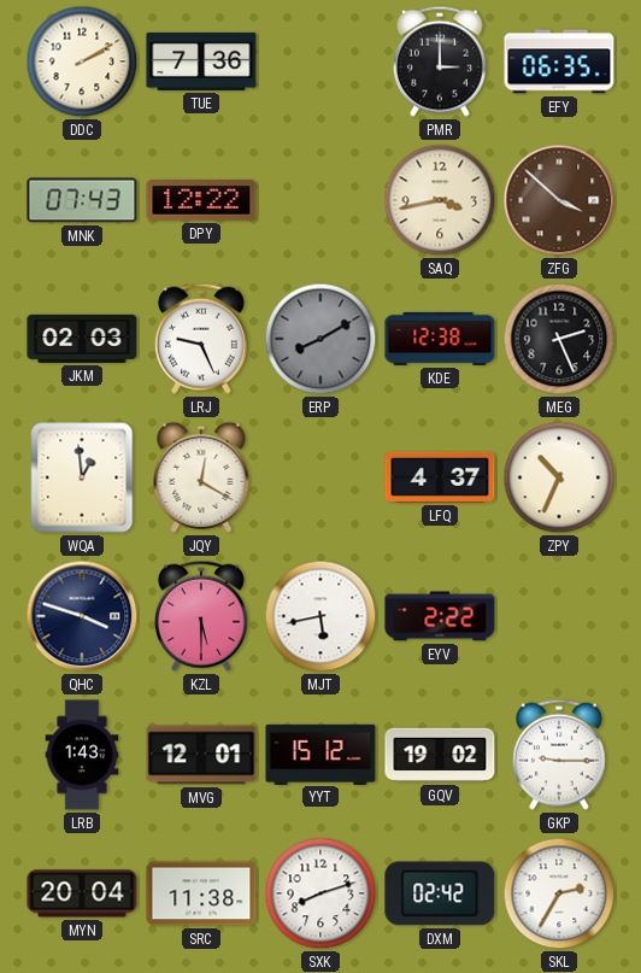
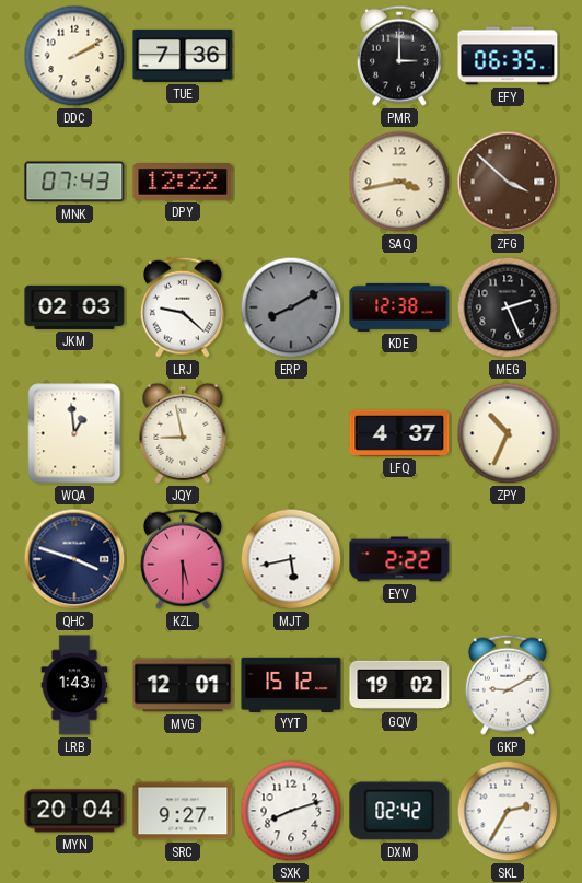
LRJ: 9:26 -> 9:22 (183, 307)
JQY: 12:20 -> 8:58 (183, 433)
GKP: 9:15 -> 9:10 (508, 685)
SRC: 11:38 -> 9:27 (183, 811)
